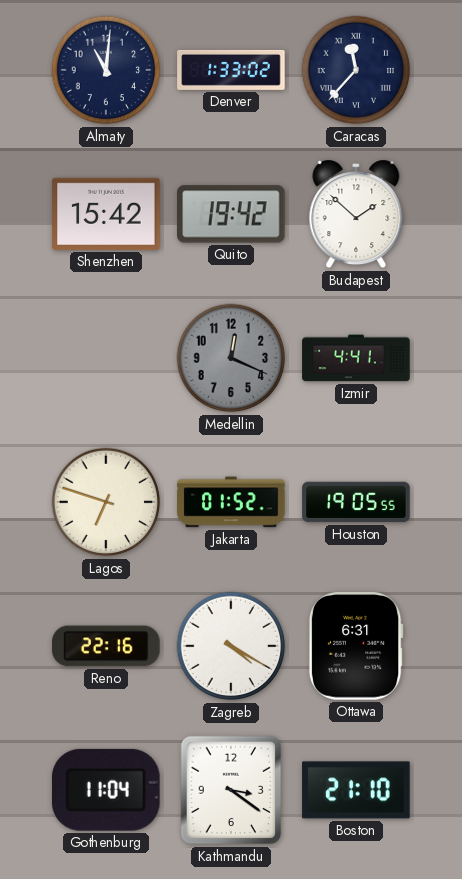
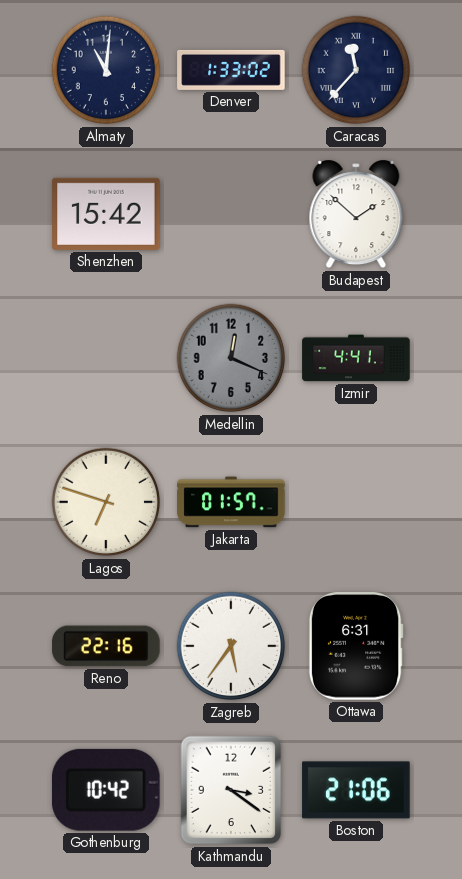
Quito: 19:42 -> none (231, 214)
Jakarta: 01:52 -> 01:57 (231, 502)
Houston: 19:05 -> none (356, 502)
Zagreb: 4:20 -> 5:36 (231, 646)
Gothenburg: 11:04 -> 10:42 (106, 790)
Boston: 21:10 -> 21:06 (356, 790)
